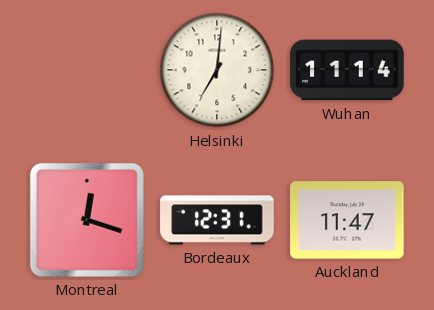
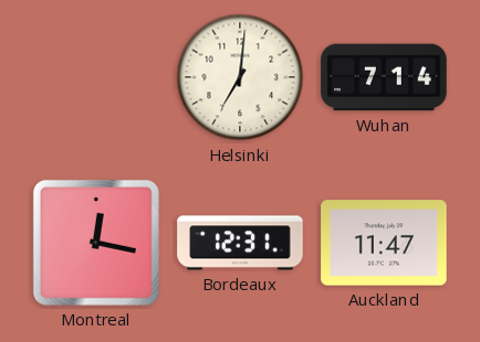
Wuhan: 11:14 -> 7:14 (384, 77)
Montreal: 12:18 -> 12:17 (96, 243)
